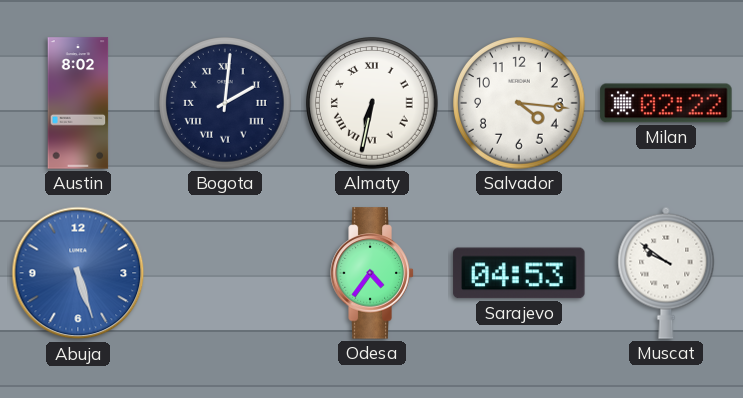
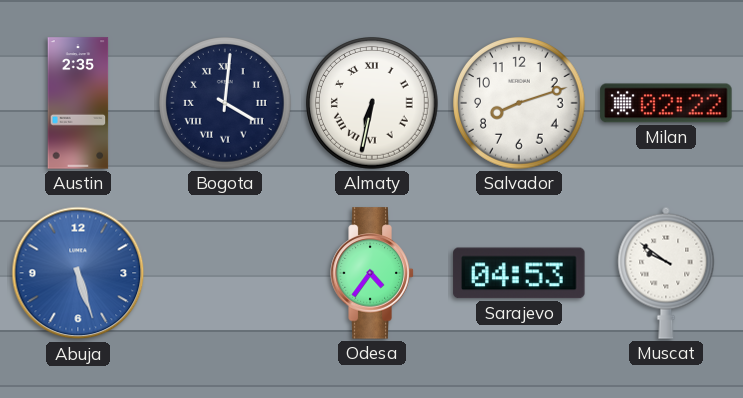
Austin: 8:02 -> 2:35 (78, 103)
Bogota: 2:01 -> 4:01 (226, 104)
Salvador: 4:16 -> 8:12 (520, 104)
